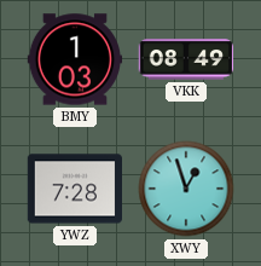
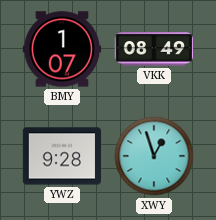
BMY: 1:03 -> 1:07 (62, 49)
YWZ: 7:28 -> 9:28 (62, 156)
